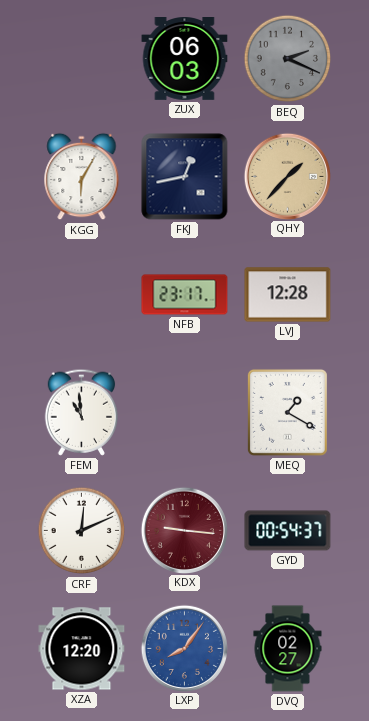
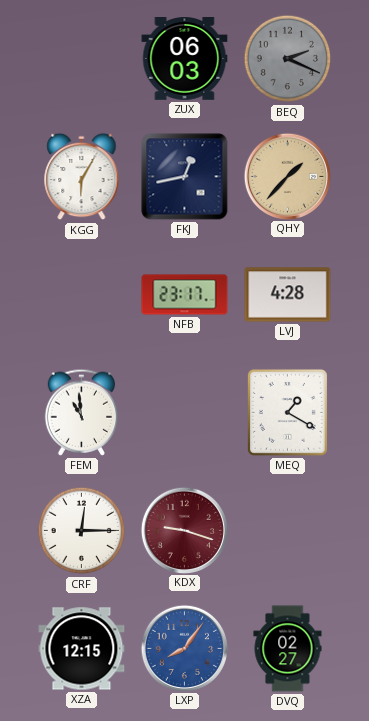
LVJ: 12:28 -> 4:28 (288, 295)
CRF: 12:11 -> 12:15 (82, 531)
KDX: 9:16 -> 9:18 (184, 530)
GYD: 00:54 -> none (288, 531)
XZA: 12:20 -> 12:15 (82, 649)
